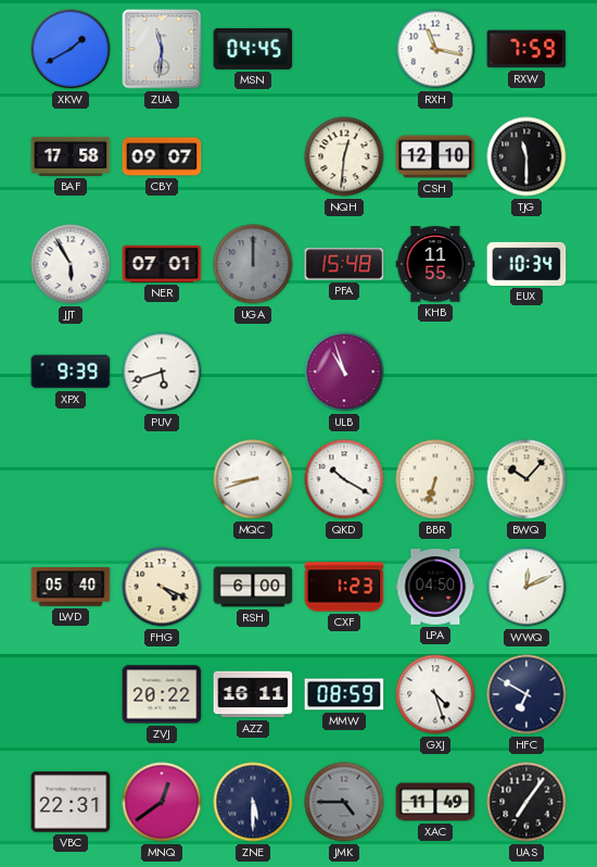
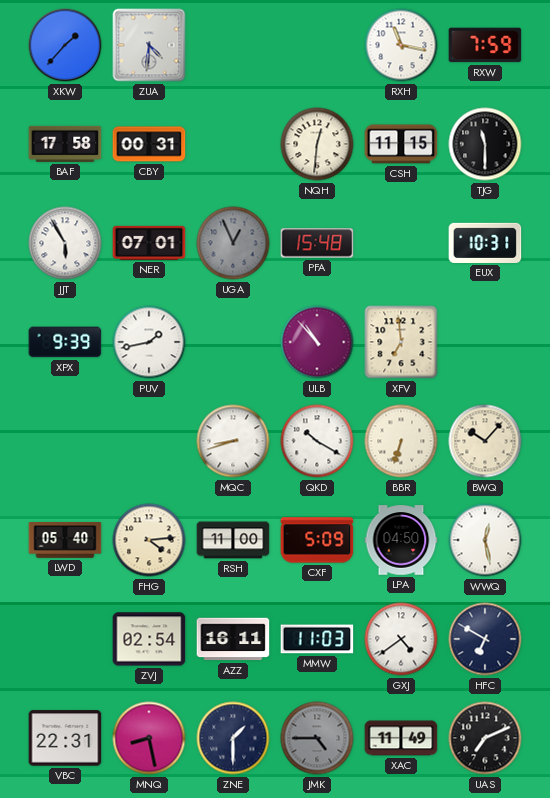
XKW: 1:40 -> 1:37 (65, 45)
ZUA: 11:31 -> 4:31 (149, 45)
MSN: 04:45 -> none (253, 49)
CBY: 09:07 -> 00:31 (149, 144)
CSH: 12:10 -> 11:15 (401, 144)
UGA: 12:00 -> 12:56 (233, 243)
KHB: 11:55 -> none (435, 264)
EUX: 10:34 -> 10:31 (485, 243)
PUV: 5:42 -> 1:43 (149, 342)
ULB: 10:57 -> 10:53 (317, 342)
XFV: none -> 6:59 (401, 342)
FHG: 4:19 -> 4:14 (149, 540)
RSH: 6:00 -> 11:00 (233, 540)
CXF: 1:23 -> 5:09 (317, 540)
WWQ: 12:11 -> 12:28 (485, 540)
ZVJ: 20:22 -> 02:54 (149, 639)
MMW: 08:59 -> 11:03 (317, 639)
GXJ: 4:27 -> 4:39 (401, 639)
MNQ: 12:39 -> 8:28 (149, 738)
ZNE: 5:30 -> 1:30 (233, 738)
UAS: 7:06 -> 7:11 (485, 738)
